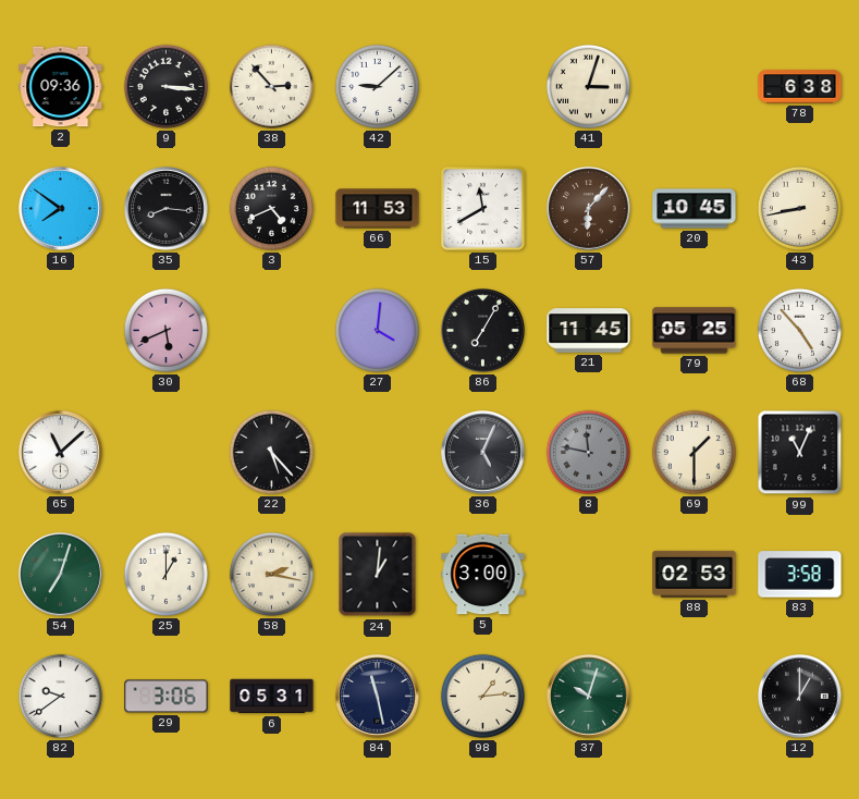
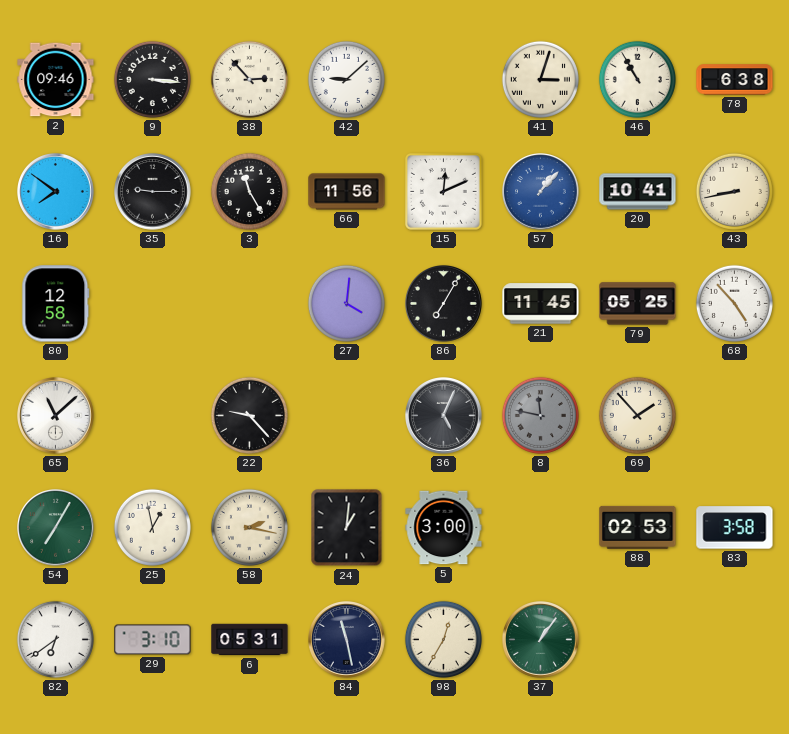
2: 09:36 -> 09:46 (56, 80)
46: none -> 10:55 (637, 79)
35: 8:16 -> 9:15 (153, 192)
3: 4:41 -> 11:25 (249, 191)
66: 11:53 -> 11:56 (347, 192)
15: 11:40 -> 12:11 (443, 191)
57: 6:07 -> 1:07 (541, 192)
57 dial: brown -> blue (541, 192)
20: 10:45 -> 10:41 (638, 192)
80: none -> 12:58 (56, 304)
30: 5:41 -> none (165, 330)
22: 5:23 -> 9:23 (249, 415)
69: 1:30 -> 1:53 (637, 415)
99: 11:04 -> none (800, 453)
54: 7:03 -> 7:05 (56, 528)
25: 1:00 -> 12:58 (152, 527)
82: 9:39 -> 6:39 (55, 639)
29: 3:06 -> 3:10 (153, 640)
98: 1:14 -> 12:35 (443, 639)
37: 10:03 -> 1:06 (541, 640)
12: 1:00 -> none (800, 697)
